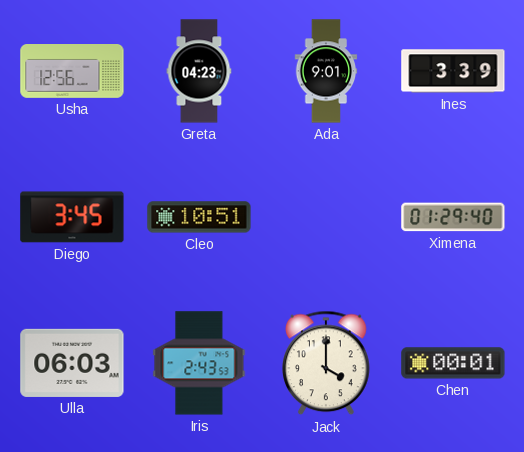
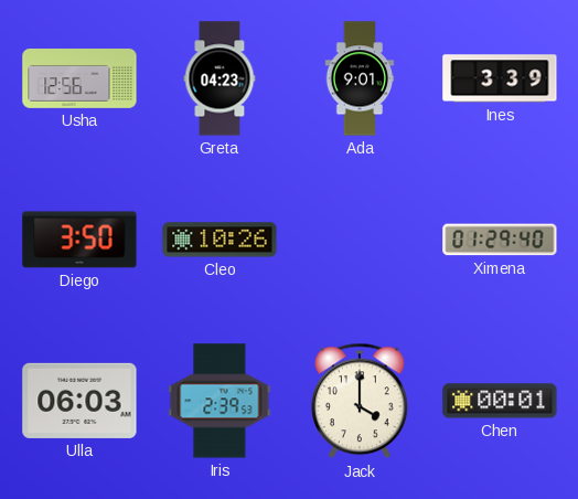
Diego: 3:45 -> 3:50 (79, 240)
Cleo: 10:51 -> 10:26 (220, 240)
Iris: 2:43 -> 2:39 (220, 401)
